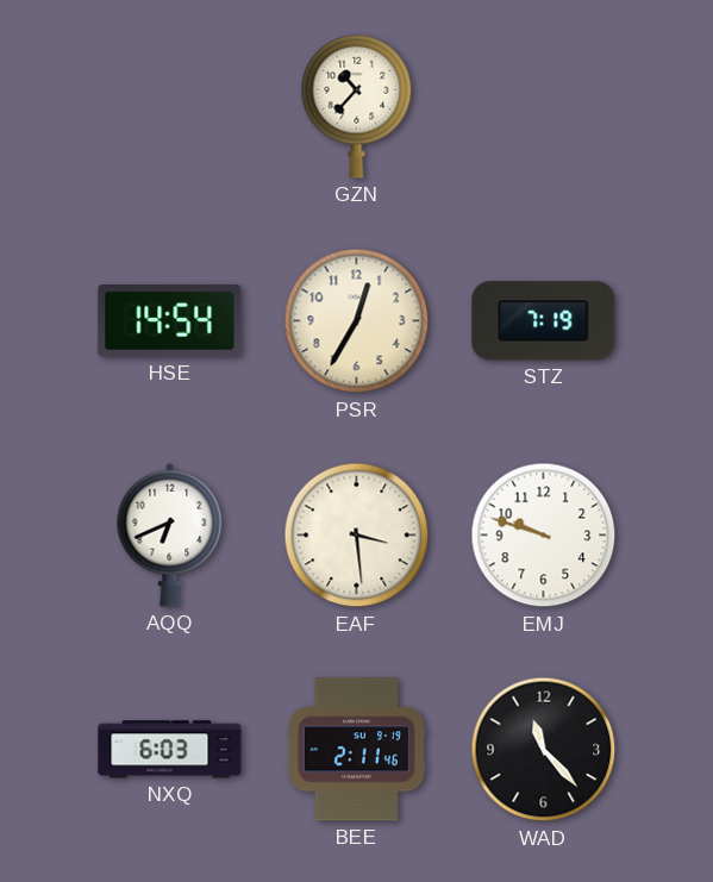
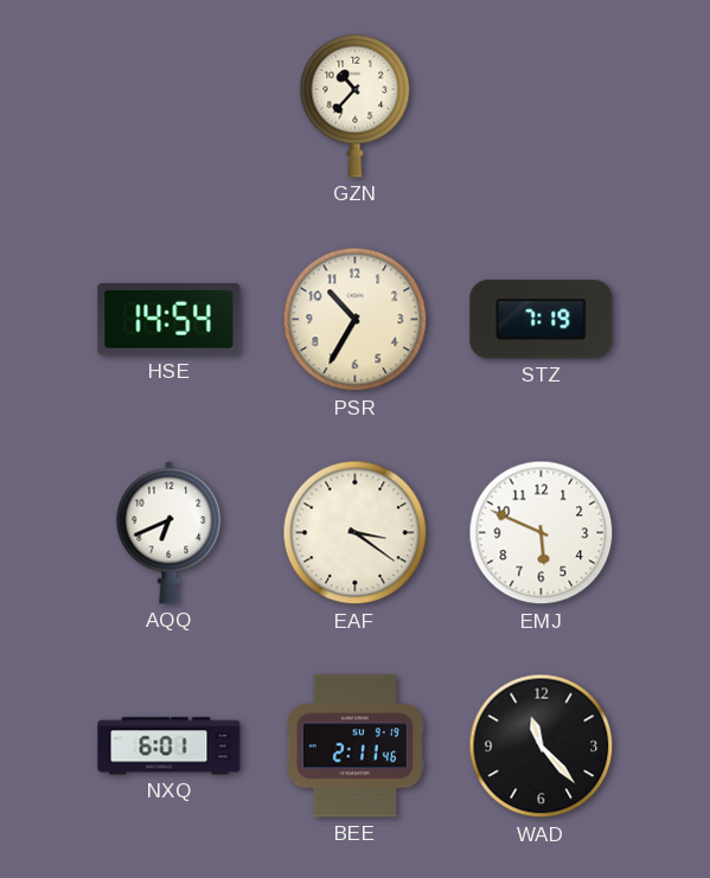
PSR: 12:35 -> 10:35 (356, 320)
EAF: 3:29 -> 3:21 (356, 533)
EMJ: 9:48 -> 5:49 (542, 533)
NXQ: 6:03 -> 6:01 (169, 746)
